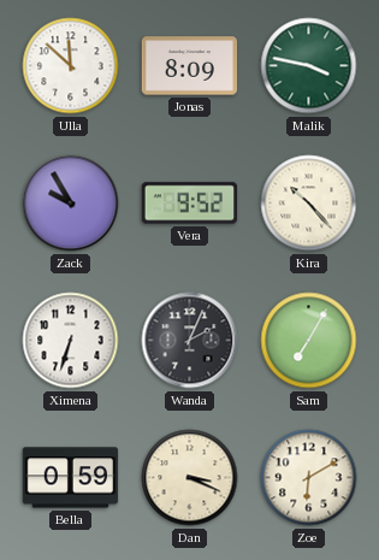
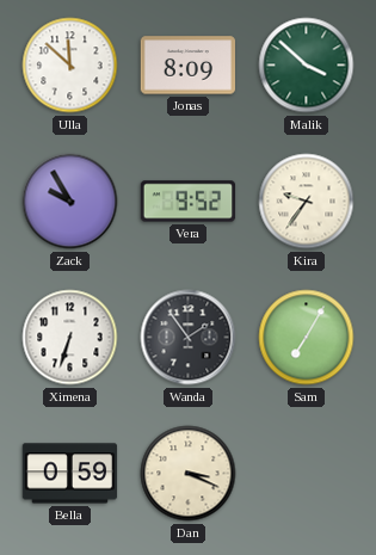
Malik: 3:47 -> 3:52 (307, 66)
Kira: 10:23 -> 9:36 (307, 202)
Wanda: 2:04 -> 1:54 (189, 338)
Zoe: 6:10 -> none (309, 478)
